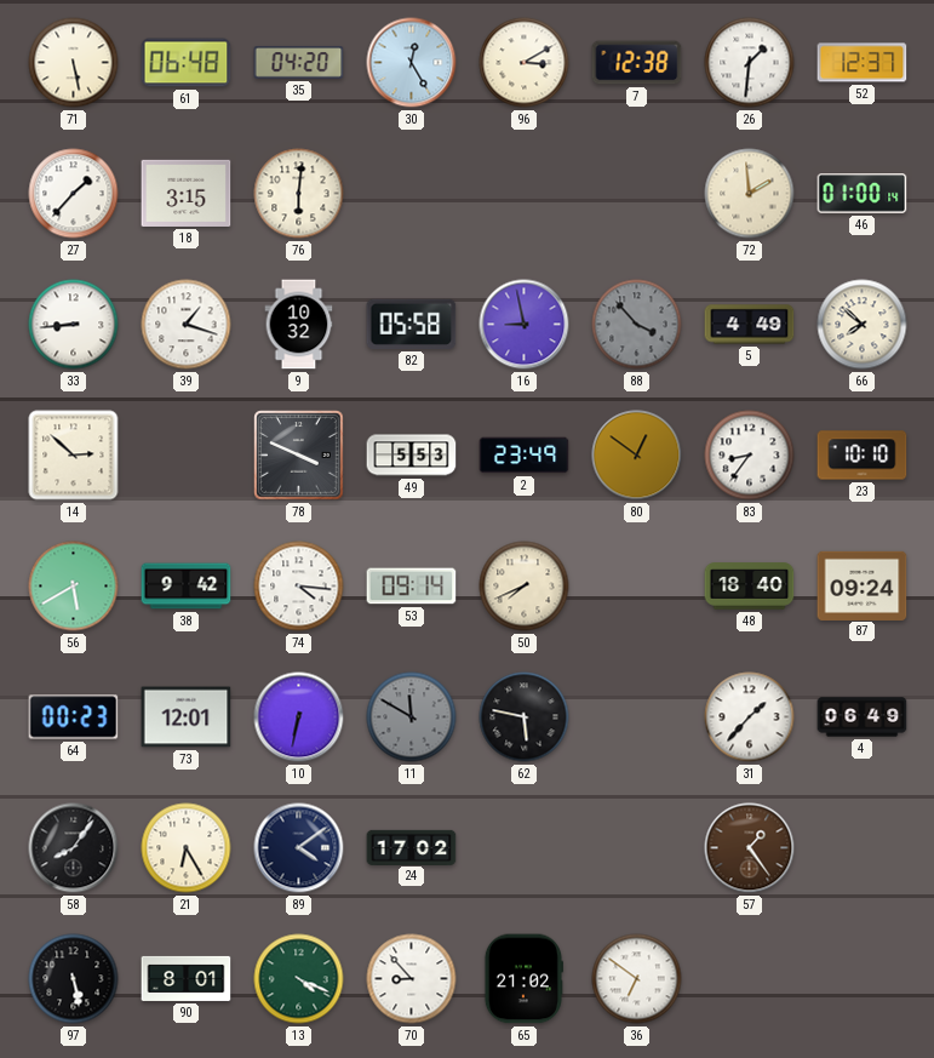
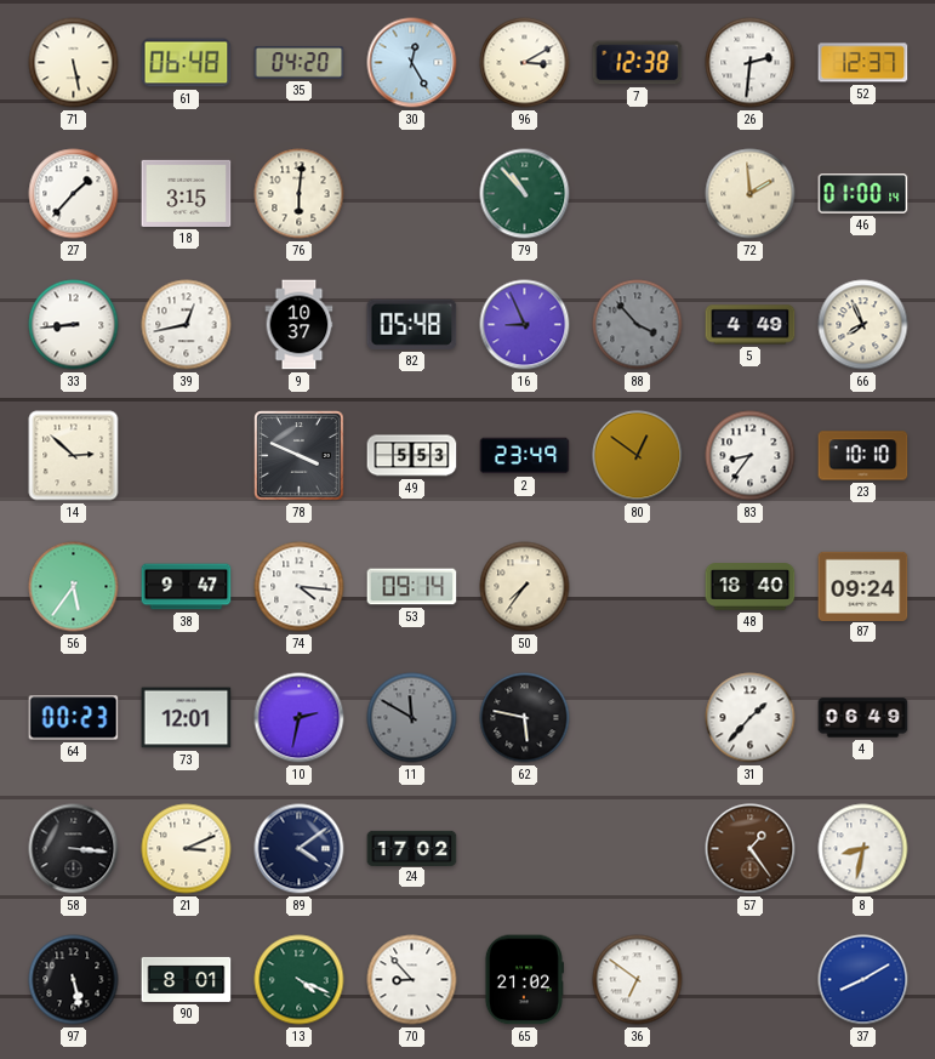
26: 1:31 -> 2:31 (751, 63)
79: none -> 10:53 (525, 194)
39: 1:18 -> 12:43 (187, 325)
9: 10:32 -> 10:37 (300, 325)
82: 05:58 -> 05:48 (412, 324)
16: 8:58 -> 8:56 (525, 325)
66: 7:52 -> 7:56 (863, 325)
56: 5:40 -> 5:36 (74, 587)
38: 9:42 -> 9:47 (187, 587)
50: 7:41 -> 7:36 (525, 587)
10: 6:32 -> 2:32 (300, 718)
58: 8:06 -> 3:16 (74, 849)
21: 6:25 -> 3:11 (187, 849)
8: none -> 8:32 (863, 849)
37: none -> 8:10 (863, 980)
